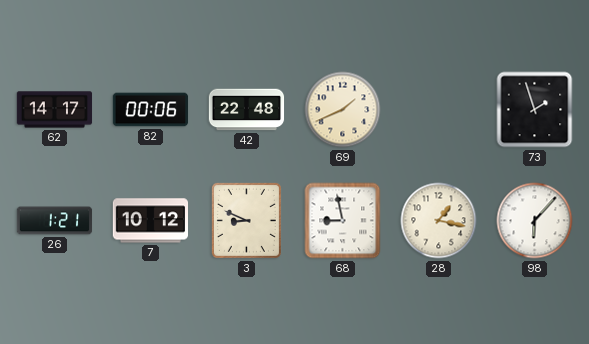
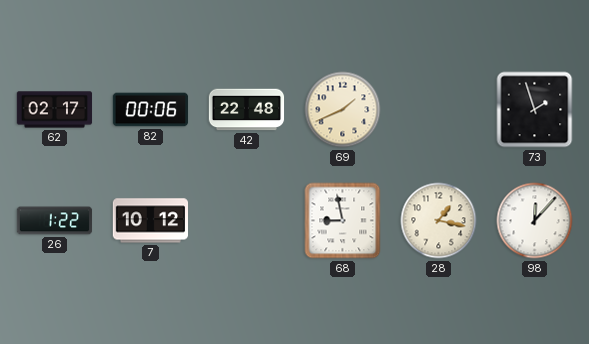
62: 14:17 -> 02:17 (55, 110)
26: 1:21 -> 1:22 (55, 221)
3: 8:49 -> none (246, 220)
98: 6:07 -> 12:07 (535, 221)
